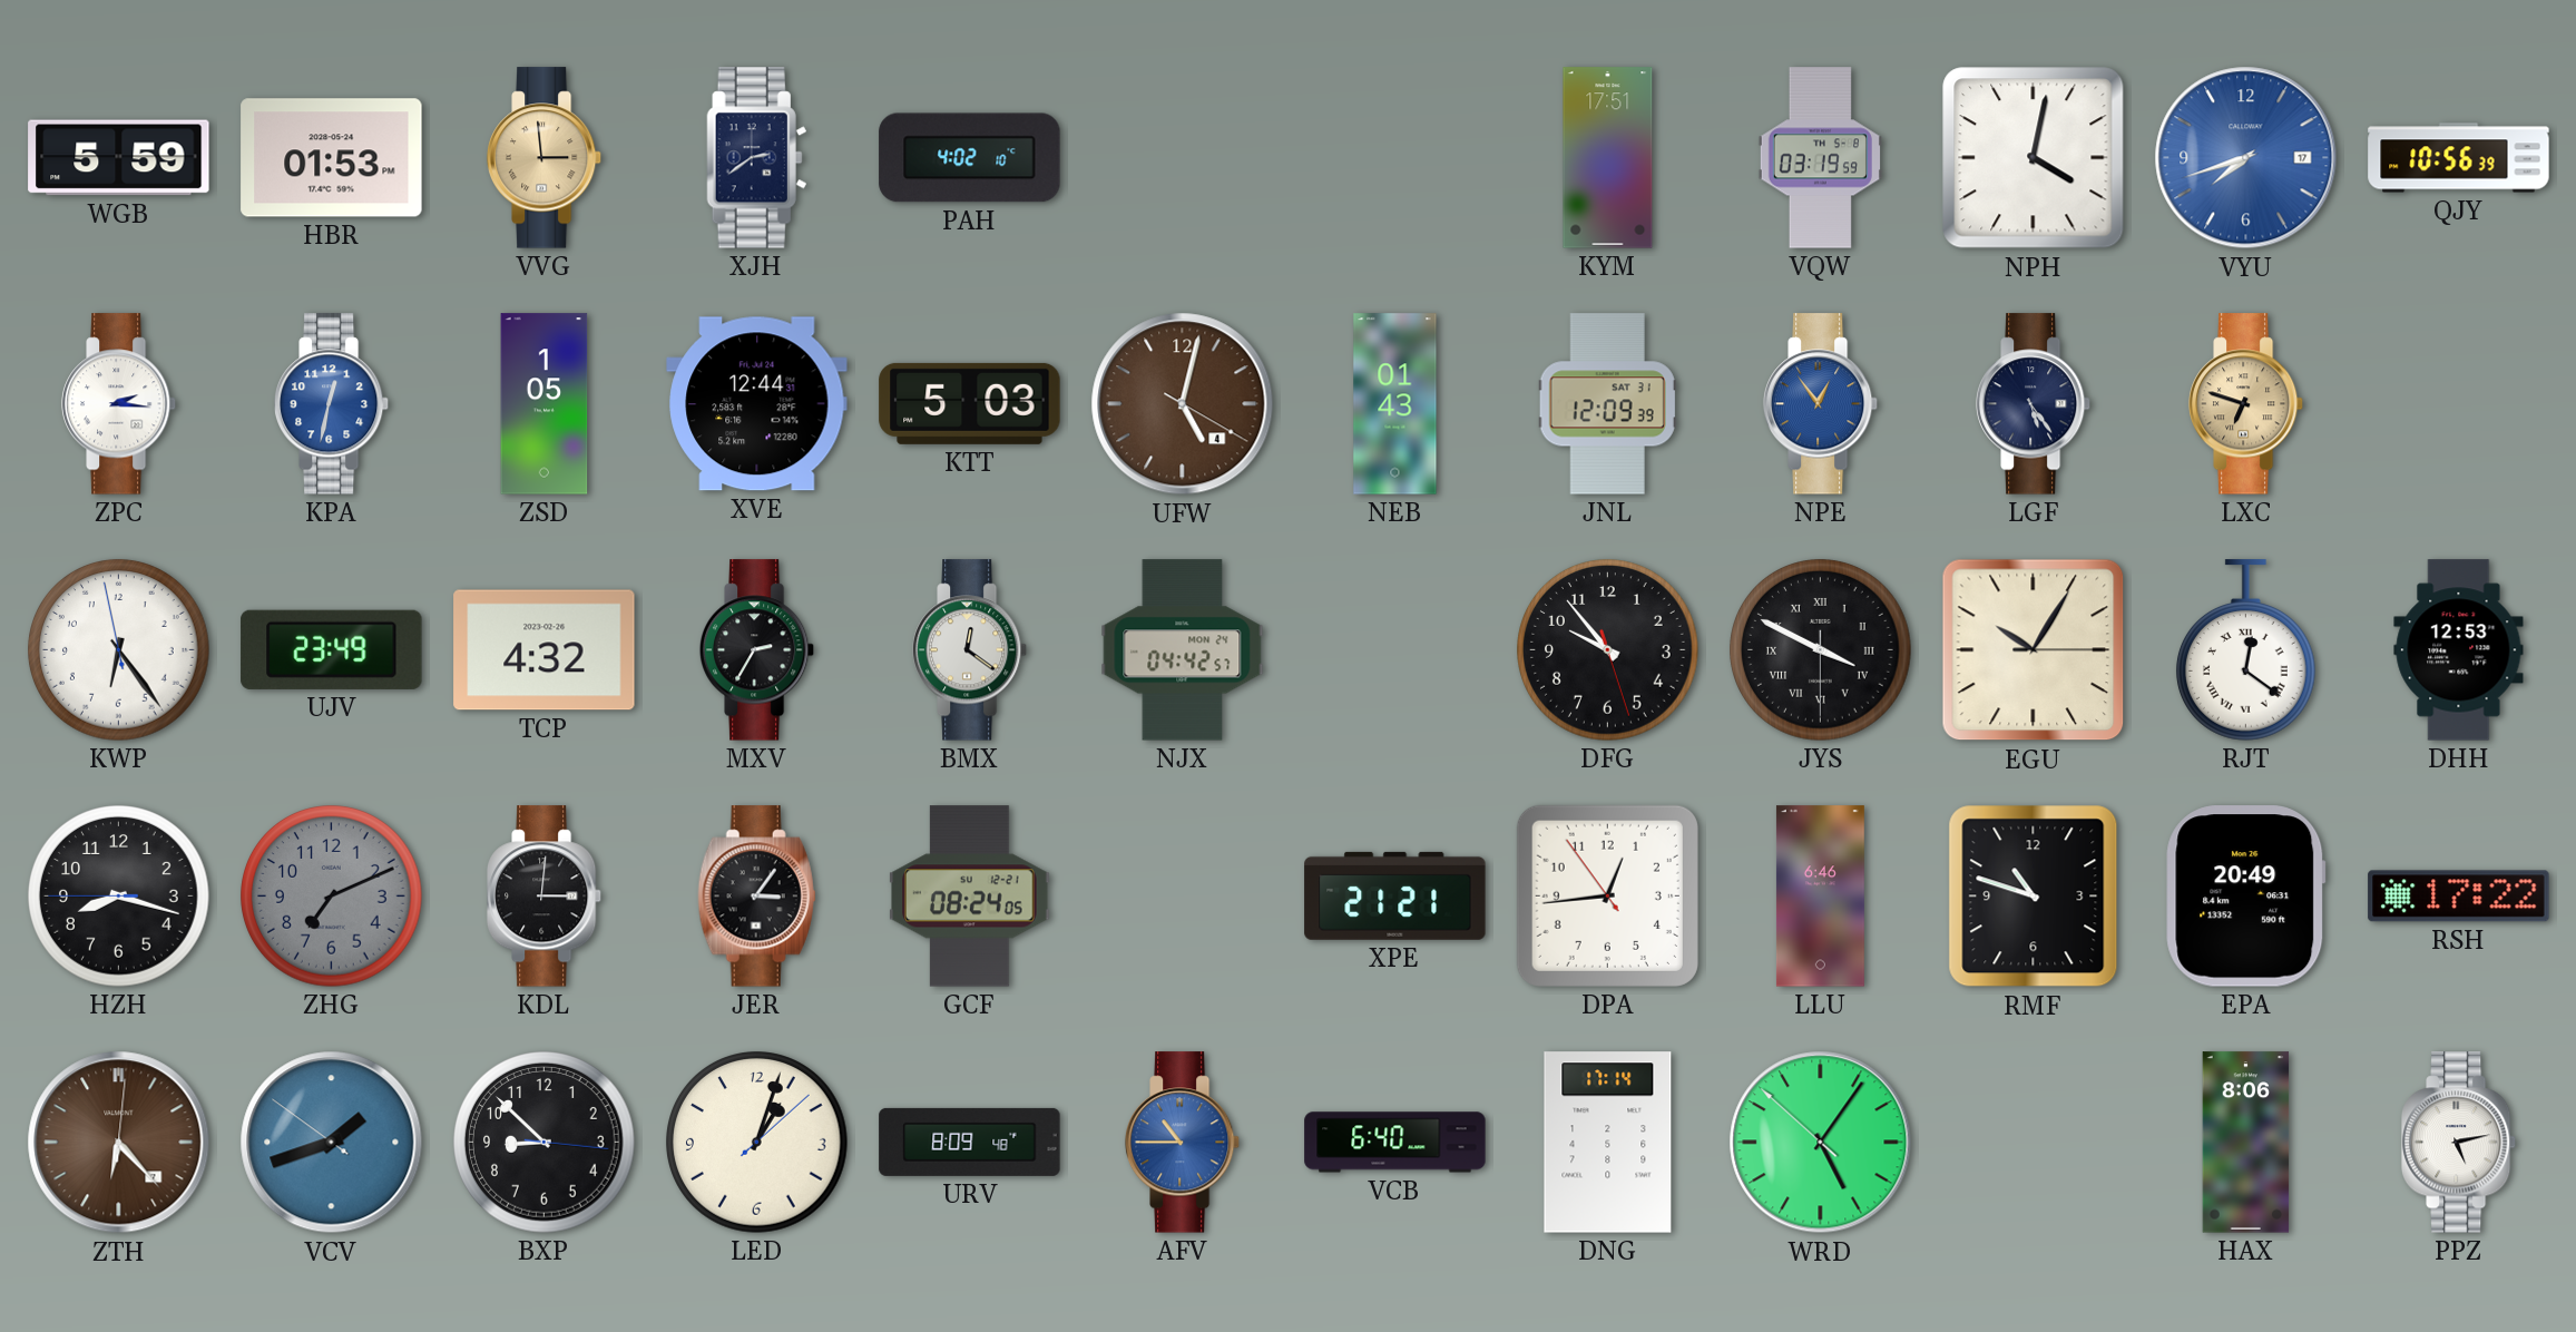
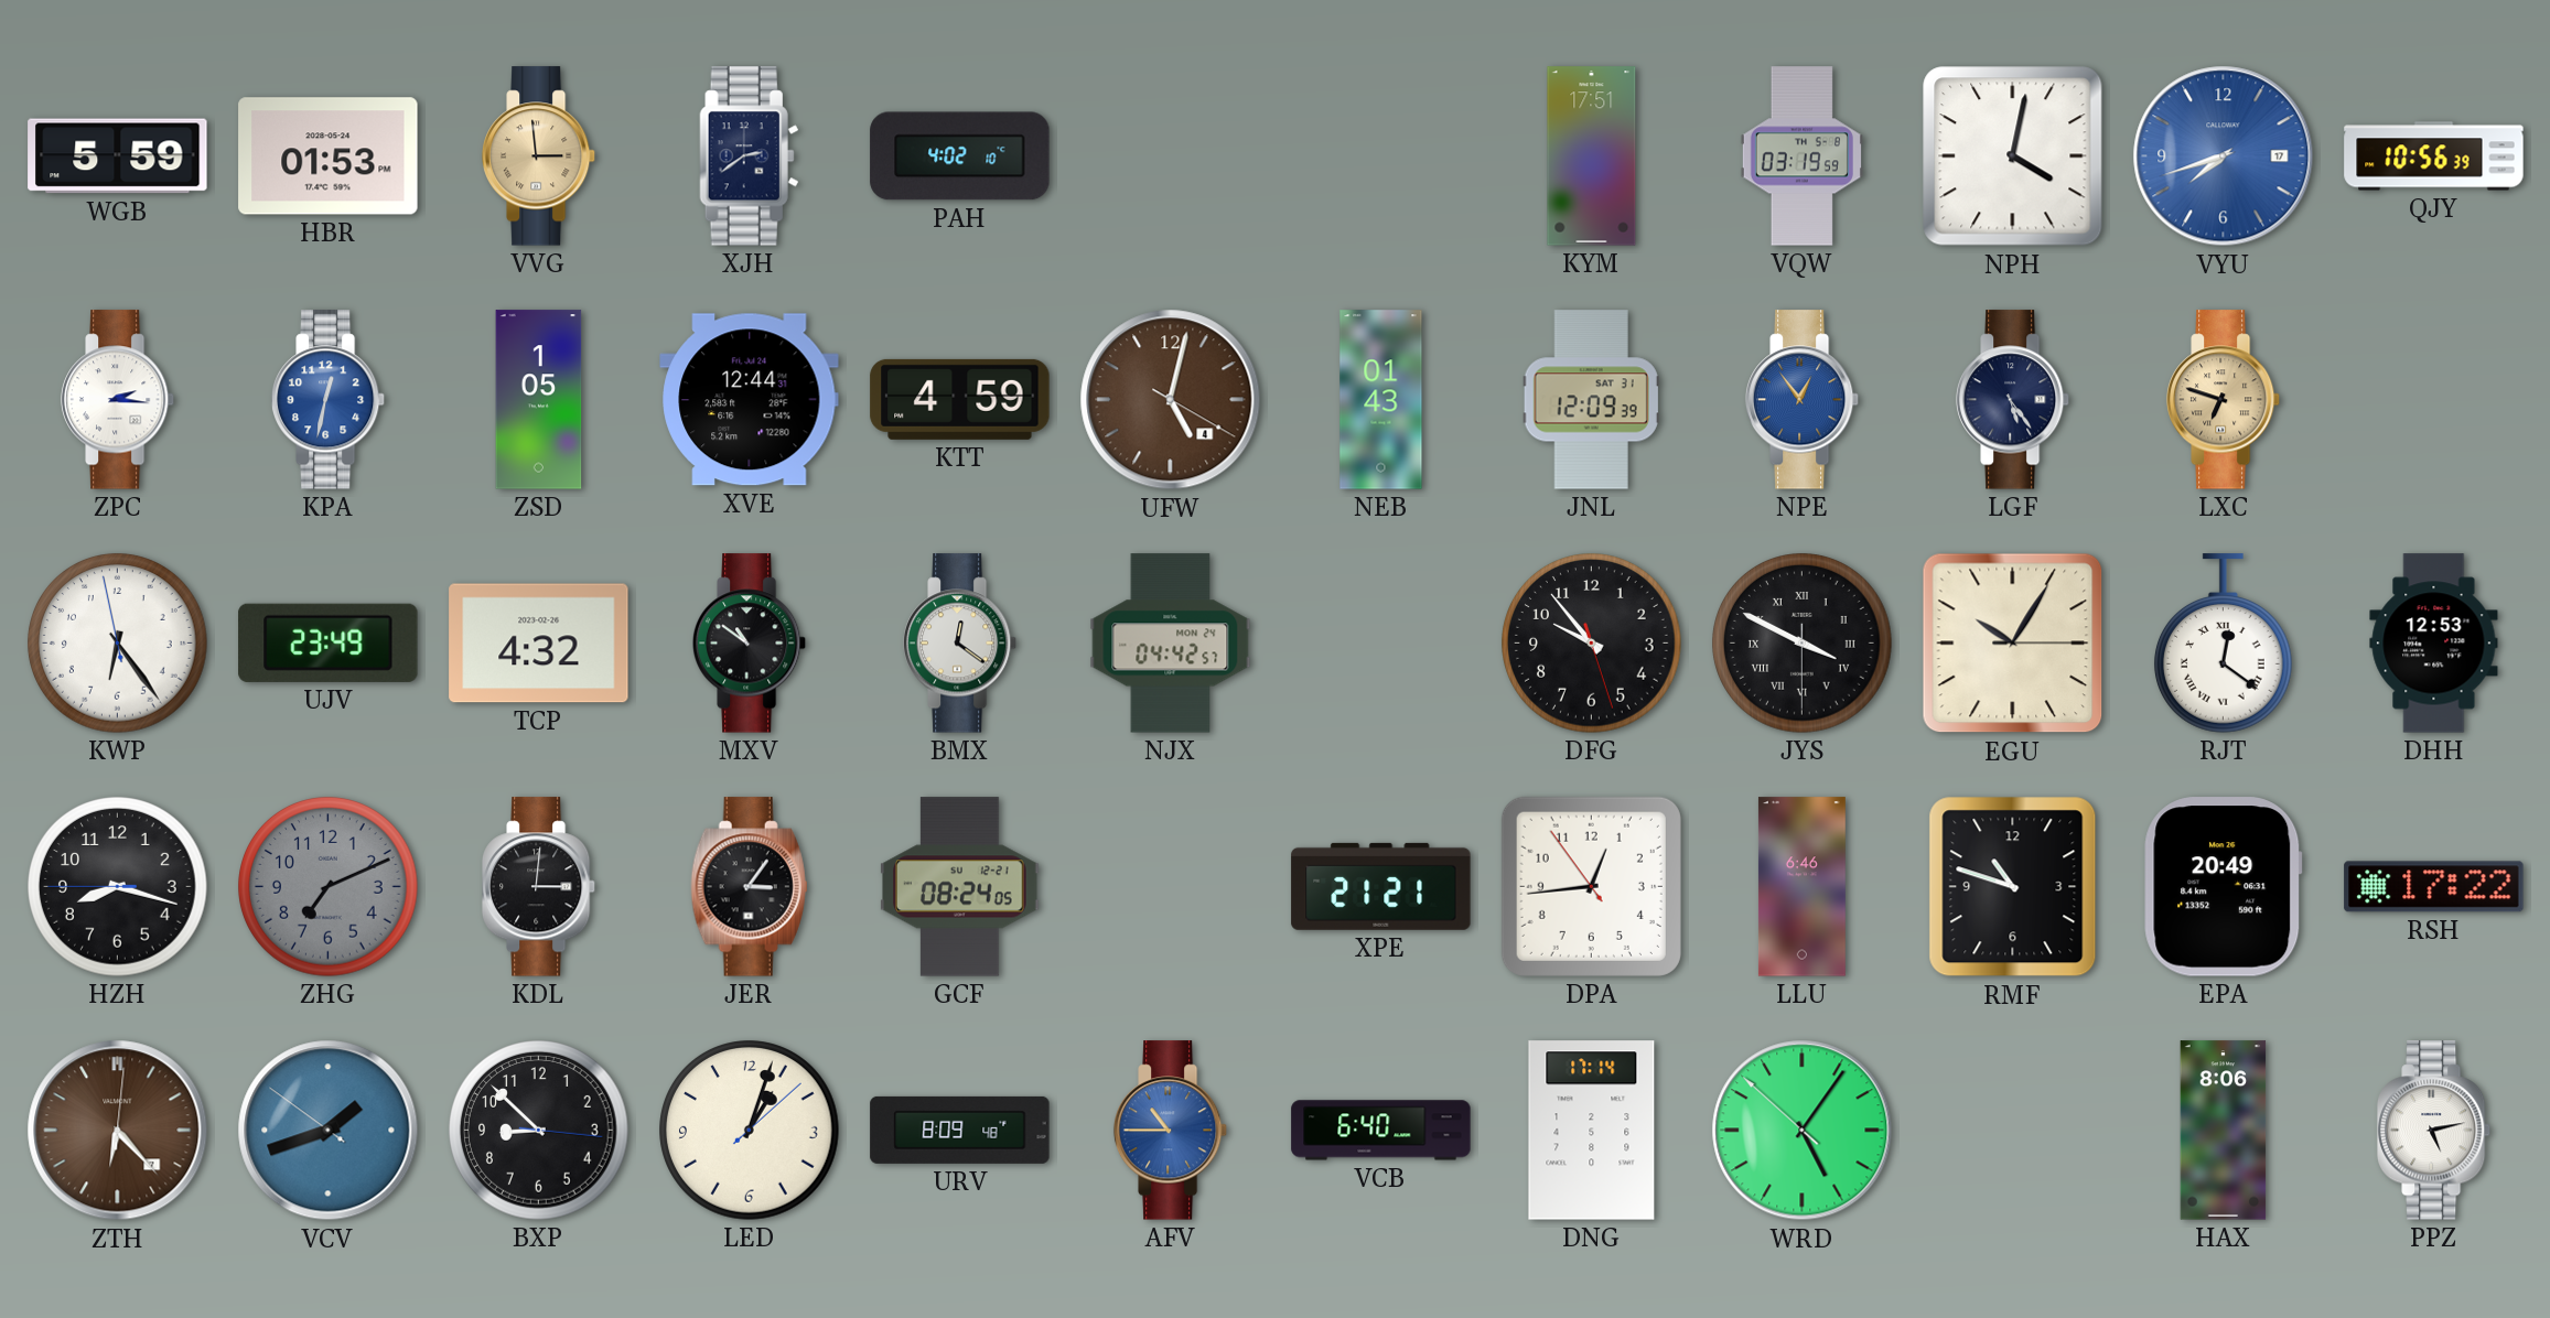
KTT: 5:03 -> 4:59 (960, 399)
MXV: 2:35 -> 10:51 (750, 644)
